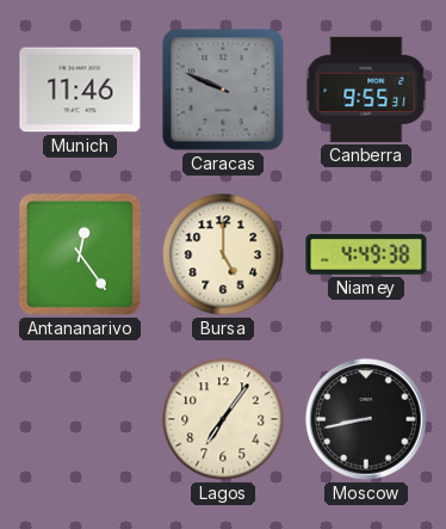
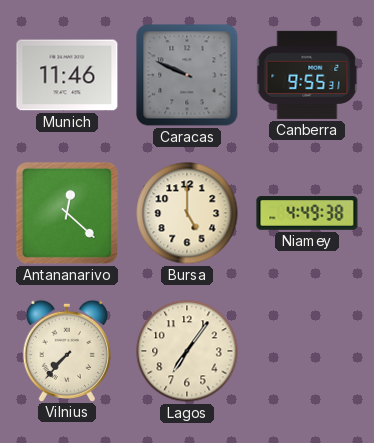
Antananarivo: 12:24 -> 12:22 (67, 213)
Vilnius: none -> 7:37 (67, 350)
Moscow: 8:43 -> none (366, 419)
